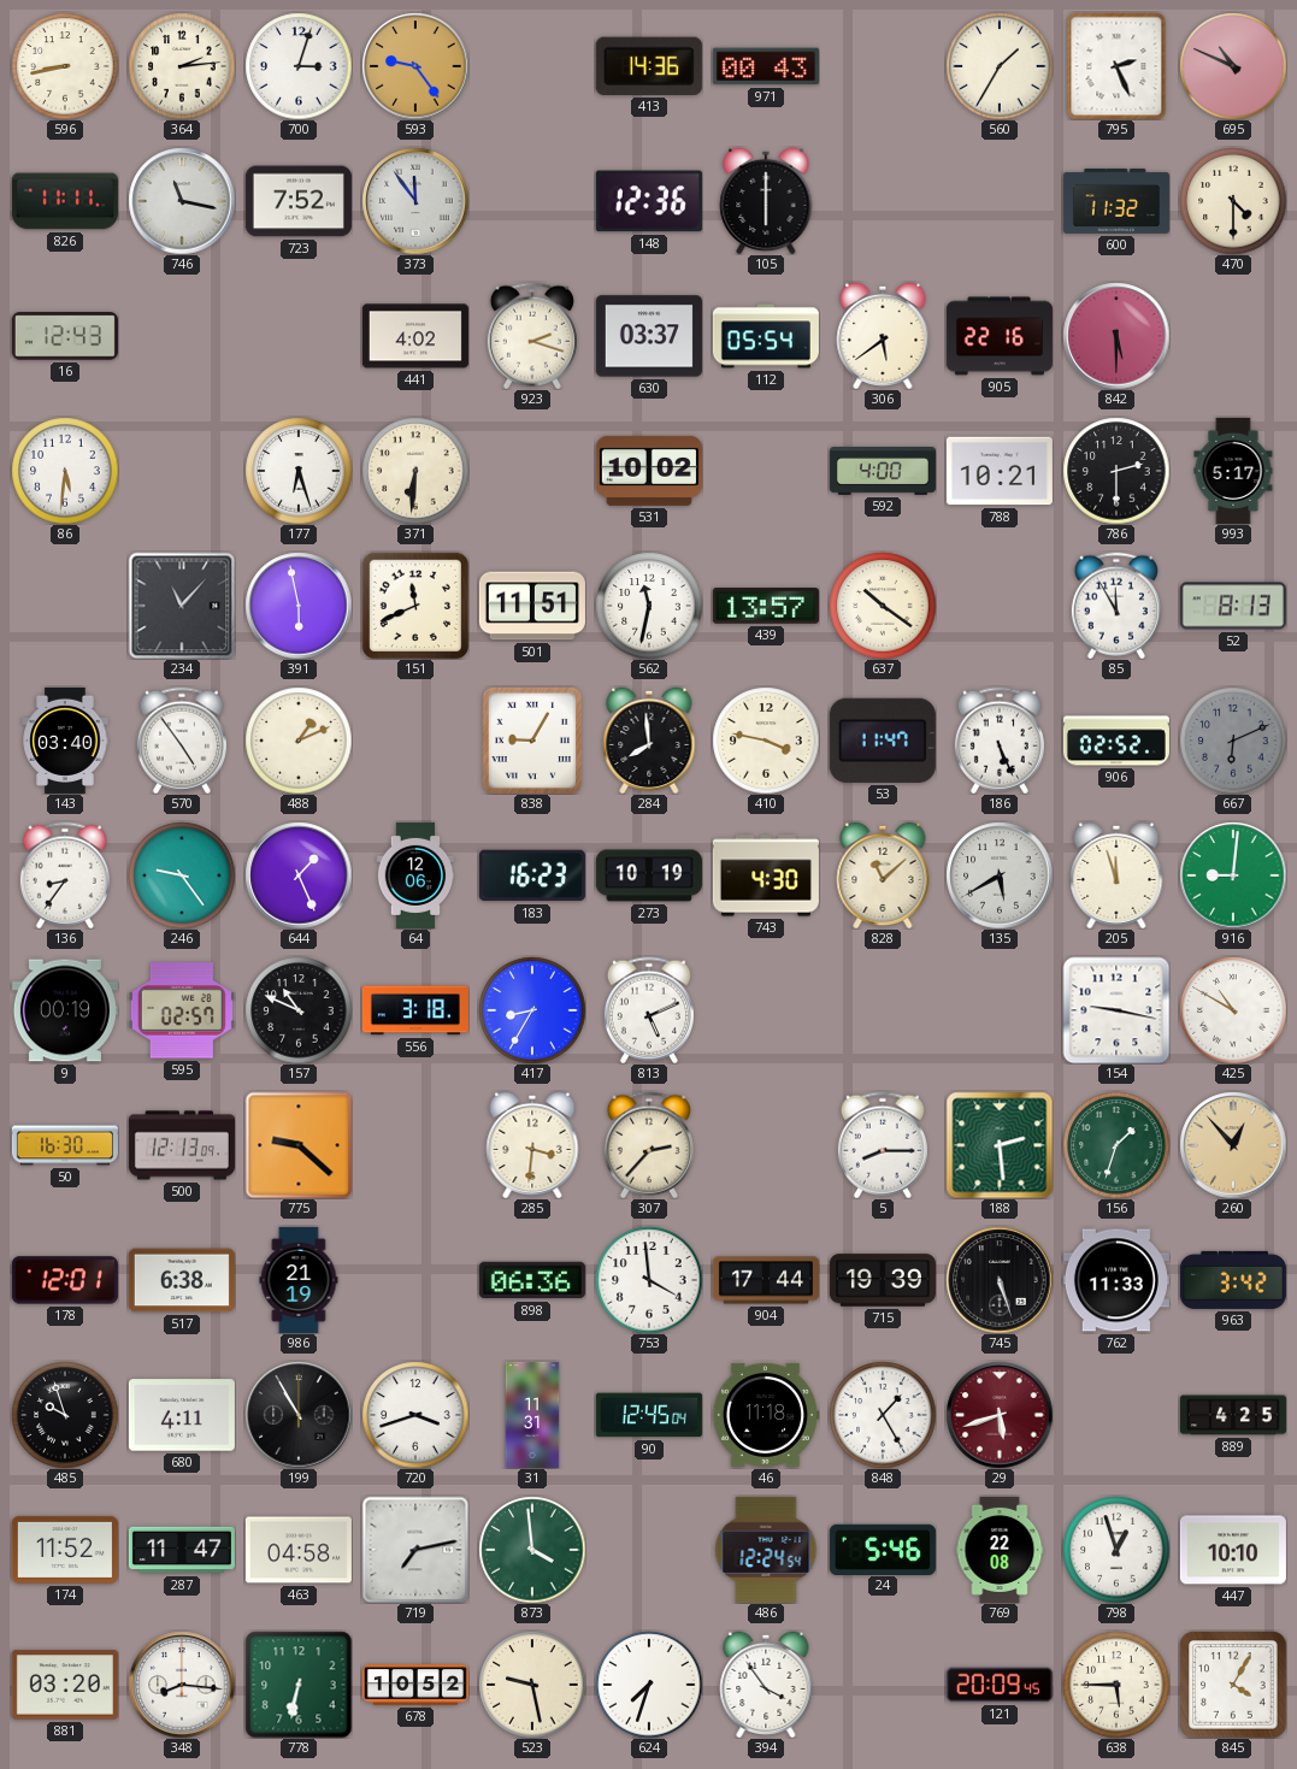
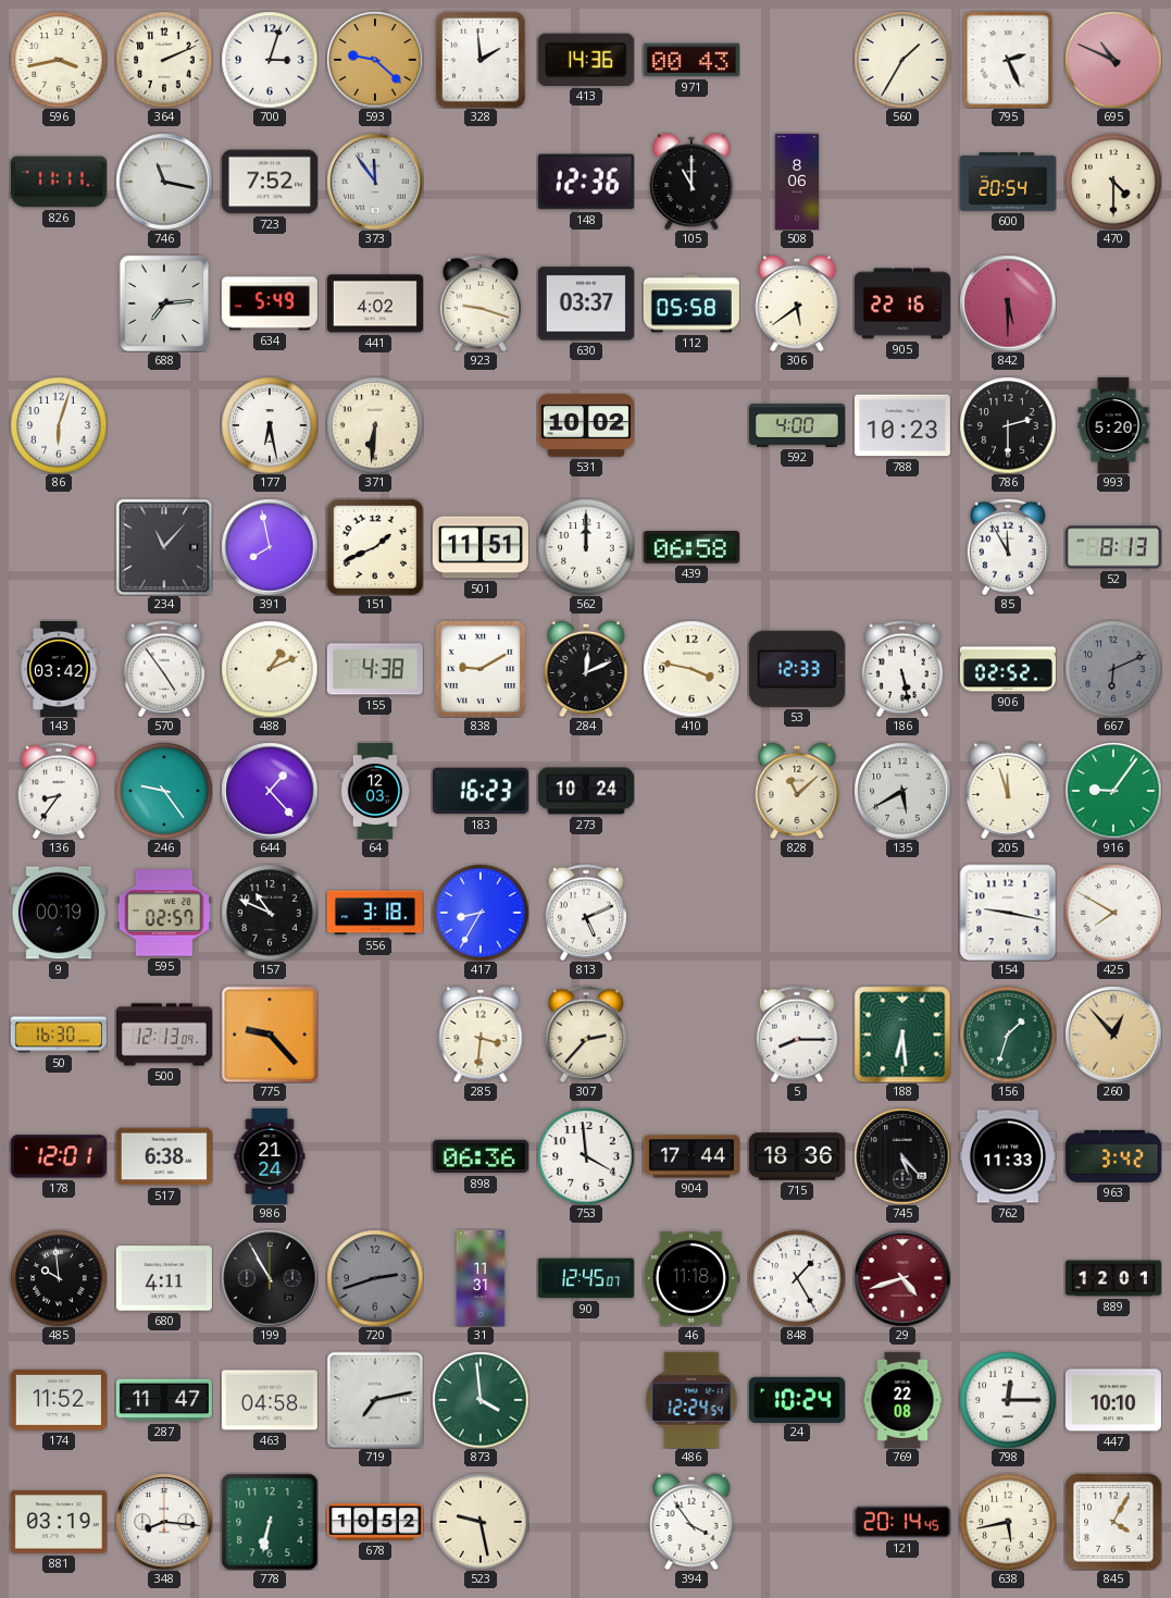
596: 8:43 -> 3:43 (59, 60)
364: 2:14 -> 2:11 (164, 60)
593: 9:24 -> 9:22 (375, 60)
328: none -> 1:59 (481, 60)
105: 6:00 -> 11:00 (692, 182)
508: none -> 8:06 (797, 182)
600: 11:32 -> 20:54 (1008, 182)
16: 12:43 -> none (65, 336)
688: none -> 7:14 (164, 304)
634: none -> 5:49 (270, 304)
923: 2:18 -> 9:18 (481, 304)
112: 05:54 -> 05:58 (692, 304)
86: 5:31 -> 6:03 (59, 425)
177: 6:27 -> 6:28 (270, 425)
788: 10:21 -> 10:23 (902, 425)
993: 5:17 -> 5:20 (1113, 425)
391: 5:58 -> 7:58 (270, 547)
151: 11:41 -> 1:41 (375, 547)
562: 11:32 -> 12:00 (586, 547)
439: 13:57 -> 06:58 (692, 547)
637: 10:21 -> none (883, 606)
143: 03:40 -> 03:42 (59, 669)
155: none -> 4:38 (375, 669)
838: 9:05 -> 9:10 (481, 669)
284: 7:59 -> 12:11 (586, 669)
53: 11:47 -> 12:33 (797, 669)
186: 5:26 -> 5:28 (902, 669)
644: 1:26 -> 1:23 (270, 791)
64: 12:06 -> 12:03 (375, 791)
273: 10:19 -> 10:24 (586, 791)
743: 4:30 -> none (766, 875)
916: 9:01 -> 9:06 (1113, 791)
425: 10:50 -> 7:50 (1113, 913)
775: 9:22 -> 9:23 (270, 1035)
188: 2:29 -> 6:29 (902, 1035)
986: 21:19 -> 21:24 (270, 1156)
715: 19:39 -> 18:36 (797, 1156)
745: 5:27 -> 5:23 (902, 1156)
485: 9:57 -> 9:59 (59, 1278)
720: 3:42 -> 2:42 (375, 1278)
720 dial: white -> grey (375, 1278)
90: 12:45:04 -> 12:45:07 (586, 1278)
29: 5:42 -> 4:42 (902, 1278)
889: 4:25 -> 12:01 (1113, 1278)
24: 5:46 -> 10:24 (797, 1399)
798: 12:57 -> 12:15 (1008, 1400)
881: 03:20 -> 03:19 (59, 1522)
624: 7:33 -> none (649, 1685)
121: 20:09 -> 20:14 (902, 1522)
638: 5:45 -> 5:43 (1008, 1522)
